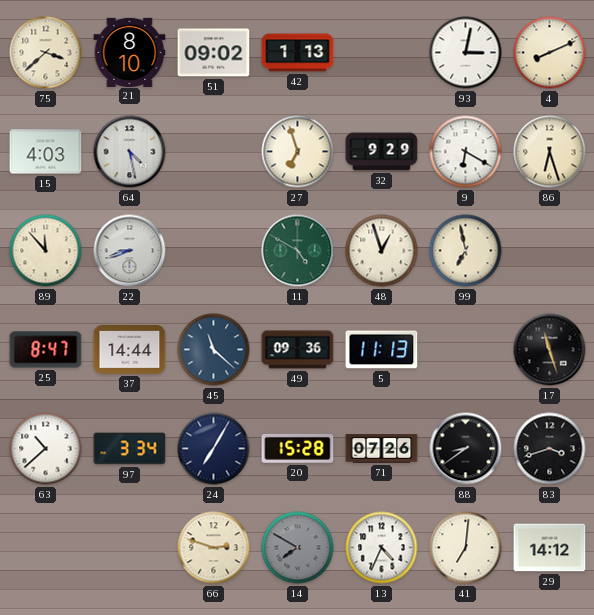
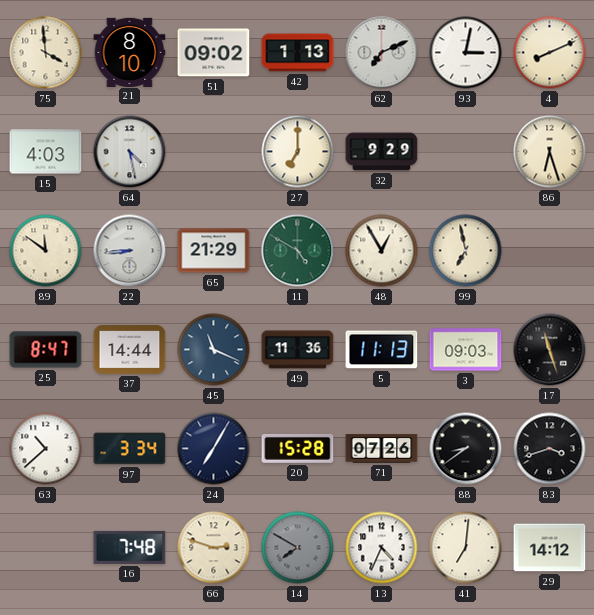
75: 3:38 -> 3:59 (46, 53)
62: none -> 7:11 (382, 53)
27: 6:57 -> 7:00 (298, 152)
9: 6:20 -> none (466, 152)
89: 11:53 -> 11:51 (46, 251)
22: 8:42 -> 8:44 (130, 251)
65: none -> 21:29 (214, 251)
48: 12:57 -> 12:55 (382, 251)
45: 11:22 -> 11:19 (214, 350)
49: 09:36 -> 11:36 (298, 350)
3: none -> 09:03 (466, 350)
16: none -> 7:48 (130, 547)
